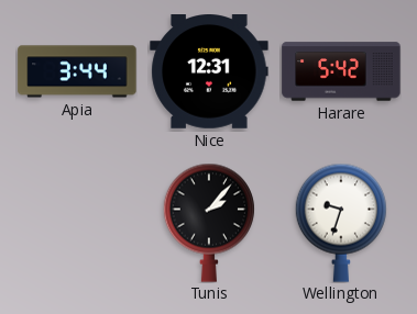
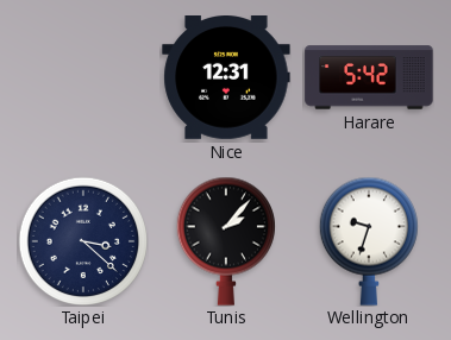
Apia: 3:44 -> none (77, 71)
Taipei: none -> 3:22 (82, 240)
